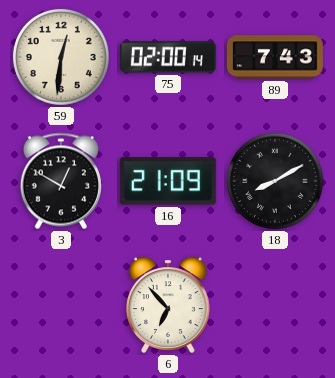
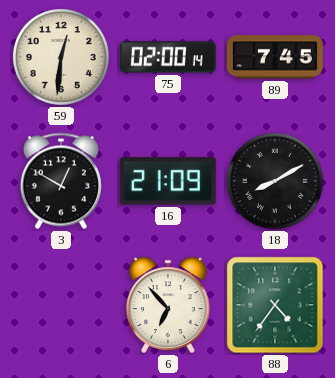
89: 7:43 -> 7:45 (275, 57)
88: none -> 4:36 (275, 305)
